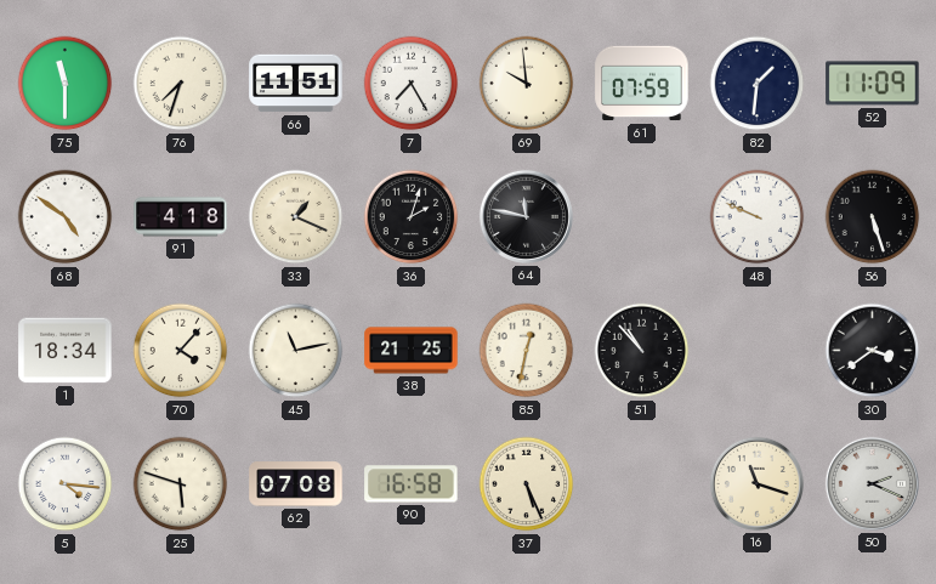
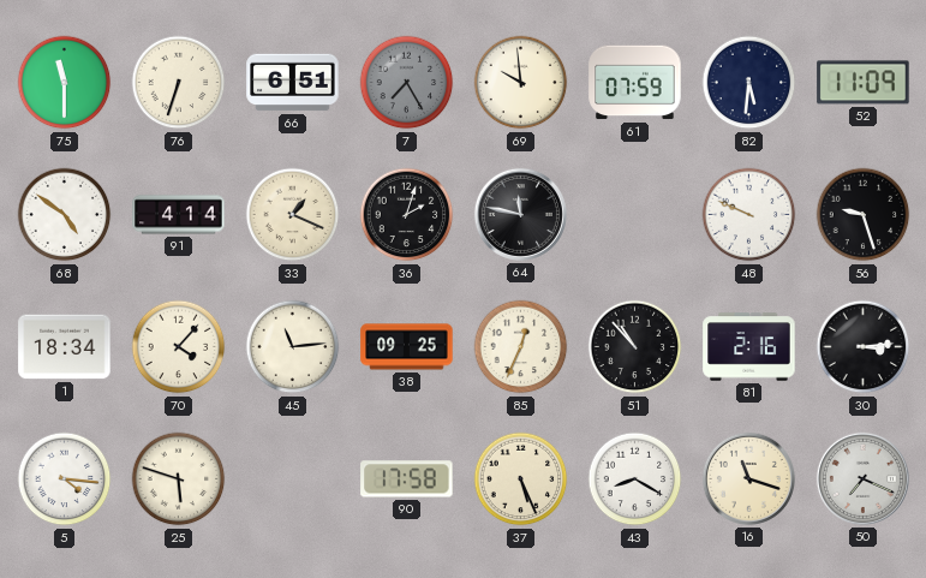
76: 7:33 -> 6:33 (179, 83)
66: 11:51 -> 6:51 (293, 83)
7 dial: white -> grey (407, 83)
82: 1:31 -> 5:31 (749, 83)
91: 4:18 -> 4:14 (179, 215)
56: 5:27 -> 9:27 (864, 215)
45: 11:13 -> 11:14 (293, 347)
38: 21:25 -> 09:25 (407, 347)
85: 12:32 -> 12:34 (521, 347)
81: none -> 2:16 (749, 347)
30: 3:39 -> 3:14 (864, 347)
62: 07:08 -> none (296, 484)
90: 16:58 -> 17:58 (407, 479)
43: none -> 8:20 (635, 479)
50: 2:19 -> 7:19 (862, 478)
